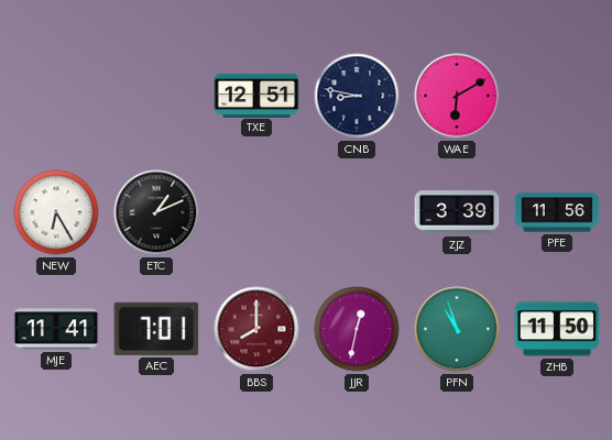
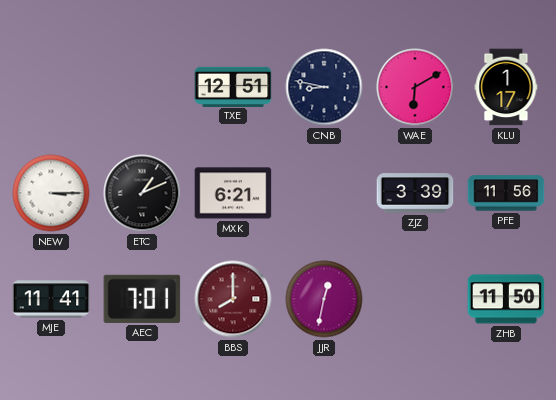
KLU: none -> 1:17 (506, 87)
NEW: 6:25 -> 3:15 (51, 193)
MXK: none -> 6:21 (233, 193)
PFN: 10:57 -> none (457, 329)
